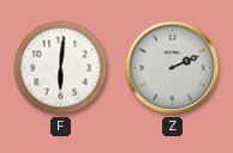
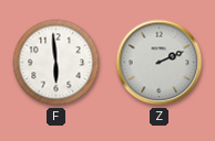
F: 6:01 -> 5:59 (57, 63)
